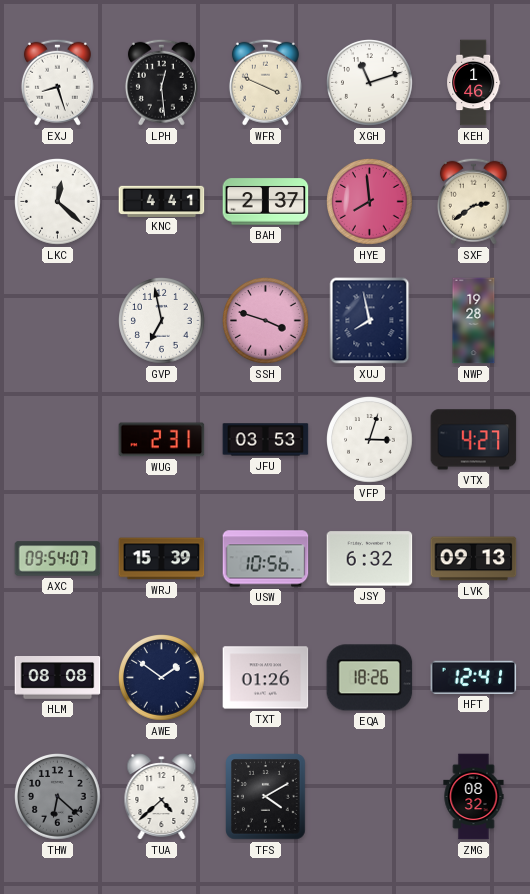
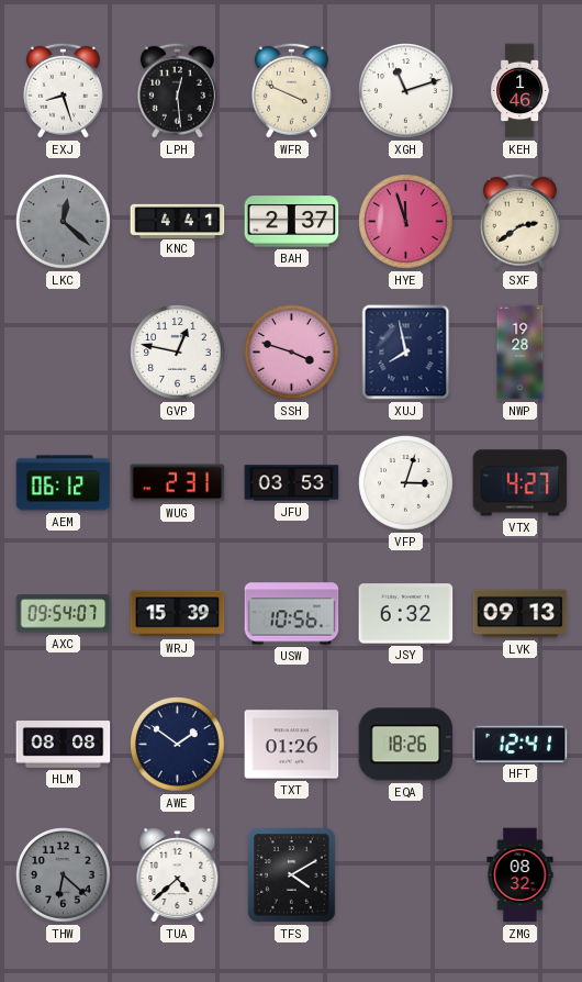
LKC dial: white -> grey (64, 222)
HYE: 7:59 -> 11:57 (406, 222)
GVP: 6:58 -> 12:47 (178, 353)
AEM: none -> 06:12 (64, 483)
